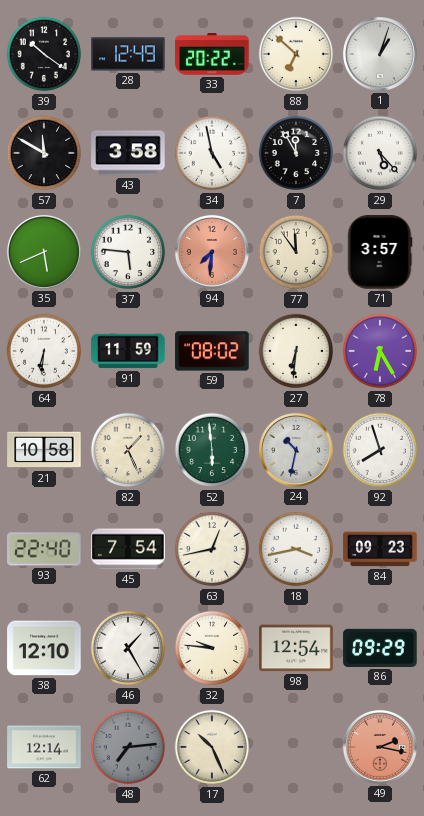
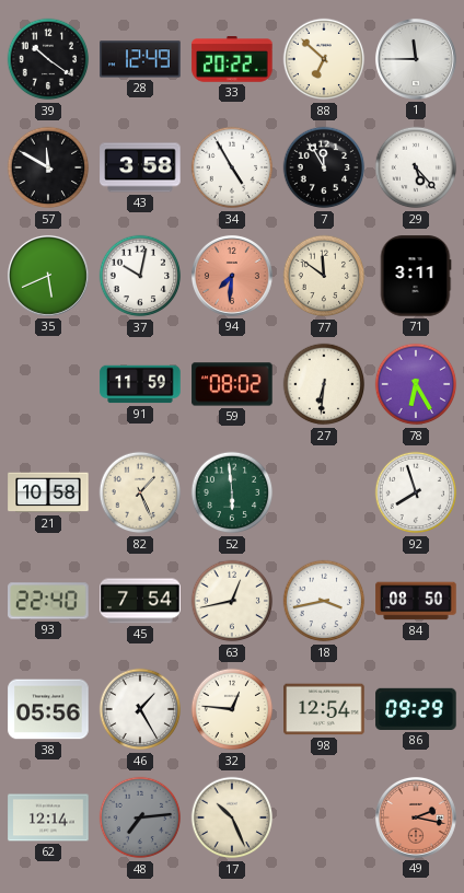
1: 1:03 -> 11:45 (416, 59)
34: 4:58 -> 4:55 (232, 167)
37: 5:46 -> 10:02 (140, 276)
77: 11:54 -> 11:51 (324, 276)
71: 3:57 -> 3:11 (416, 276)
64: 6:31 -> none (44, 351)
24: 10:32 -> none (296, 450)
84: 09:23 -> 08:50 (416, 601)
38: 12:10 -> 05:56 (48, 709)
32: 9:46 -> 12:46 (232, 709)
